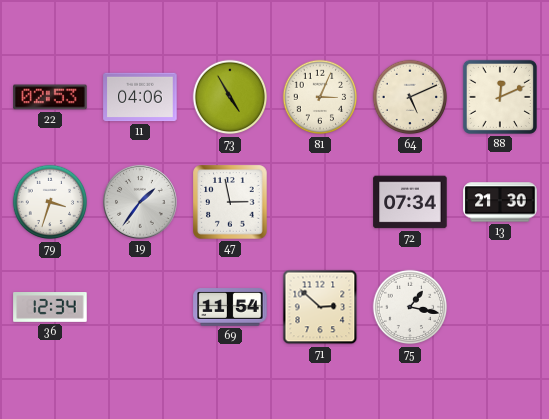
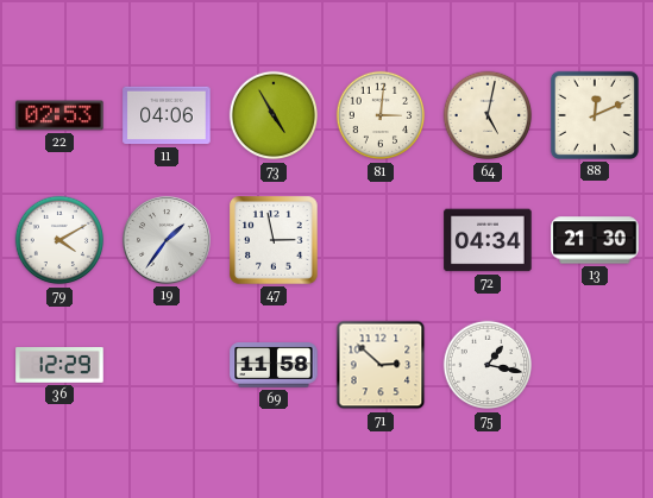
81: 3:04 -> 3:01 (381, 115)
64: 5:11 -> 5:02 (488, 115)
79: 3:33 -> 4:10 (59, 240)
72: 07:34 -> 04:34 (488, 240)
36: 12:34 -> 12:29 (59, 366)
69: 11:54 -> 11:58 (274, 365)
